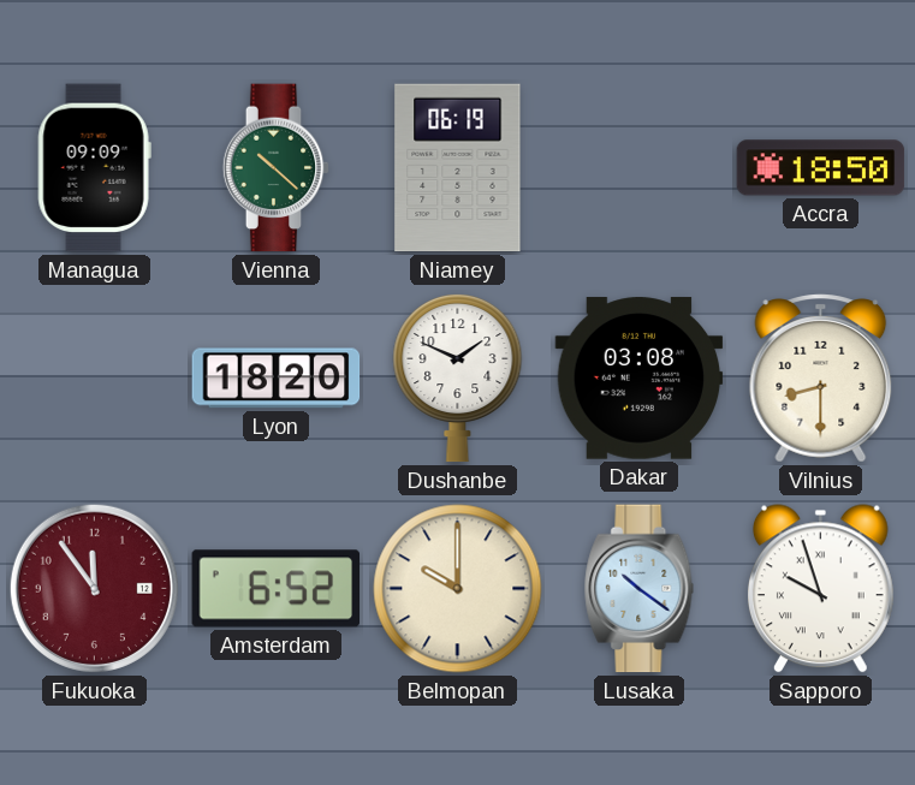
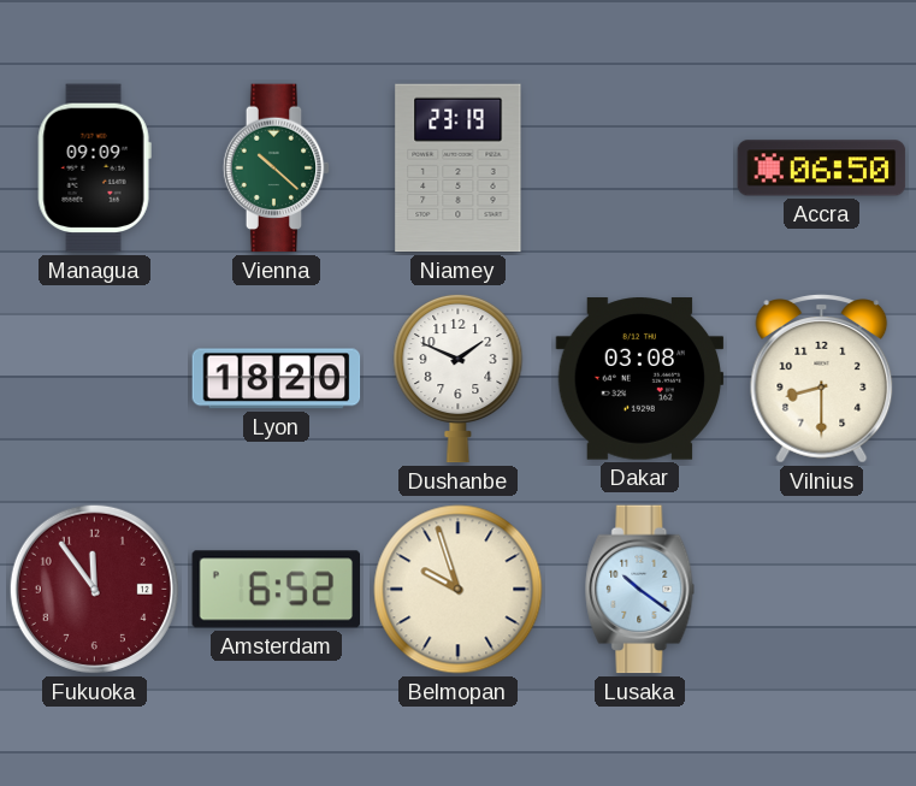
Niamey: 06:19 -> 23:19 (459, 169)
Accra: 18:50 -> 06:50 (822, 169)
Belmopan: 10:00 -> 9:57 (459, 590)
Sapporo: 9:57 -> none (820, 589)
